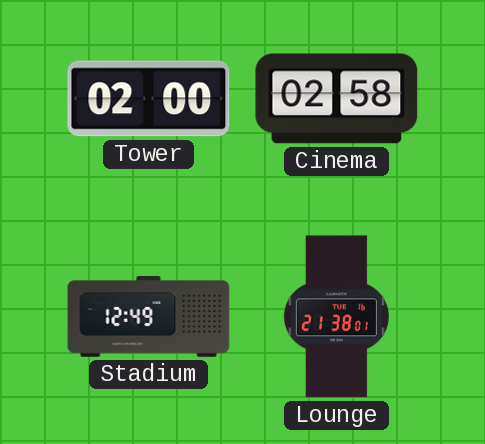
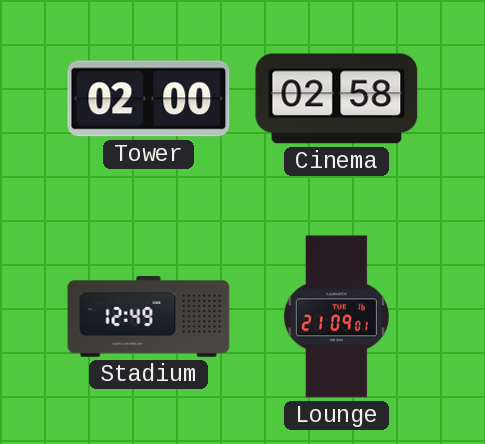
Lounge: 21:38 -> 21:09 (336, 317)
